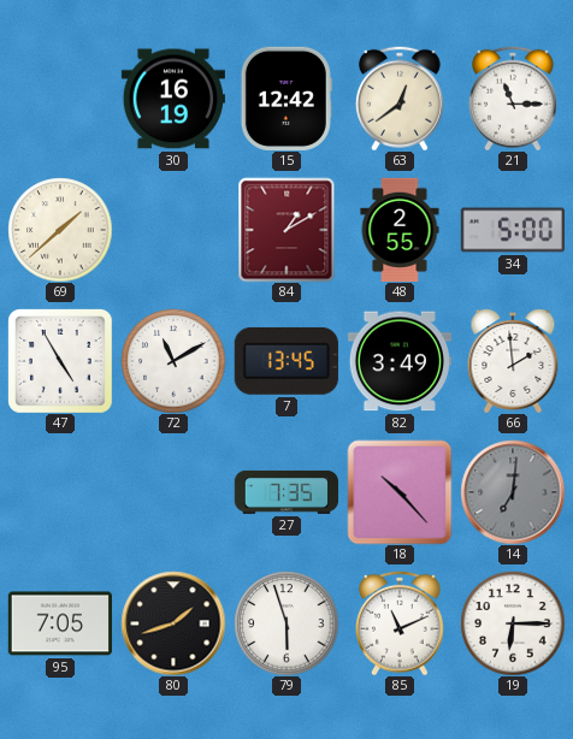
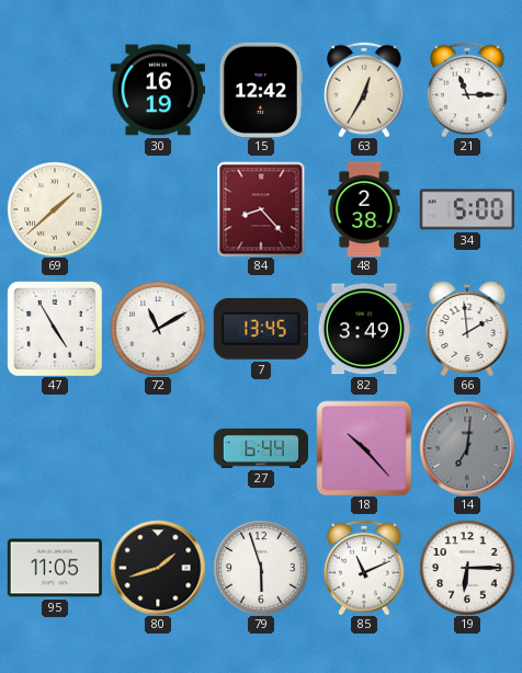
63: 12:39 -> 12:35 (364, 90)
84: 1:10 -> 8:23 (261, 209)
48: 2:55 -> 2:38 (364, 208)
27: 7:35 -> 6:44 (260, 448)
95: 7:05 -> 11:05 (55, 568)
